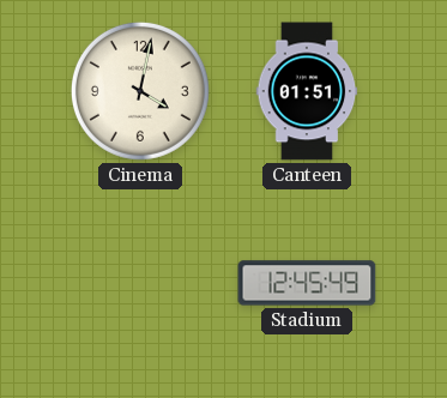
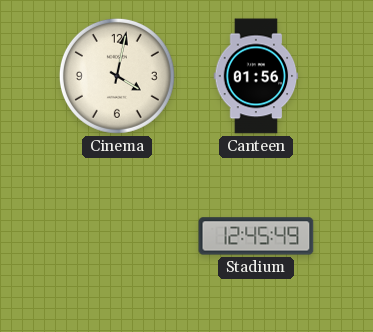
Canteen: 01:51 -> 01:56 (256, 76)
